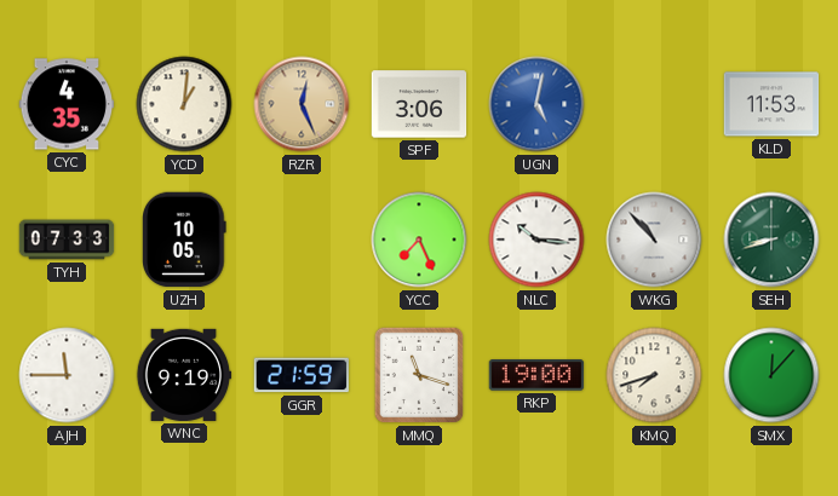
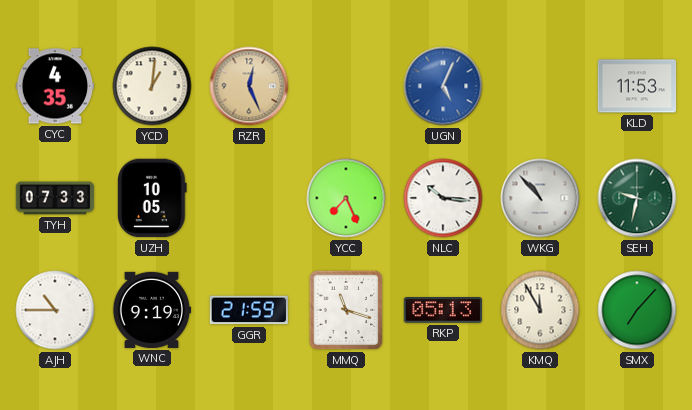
SPF: 3:06 -> none (419, 104)
UGN: 5:02 -> 5:04 (443, 86)
SEH: 8:42 -> 9:32 (637, 198)
AJH: 11:45 -> 10:45 (55, 310)
RKP: 19:00 -> 05:13 (443, 310)
KMQ: 7:42 -> 11:55 (540, 310)
SMX: 12:07 -> 7:07 (637, 310)
